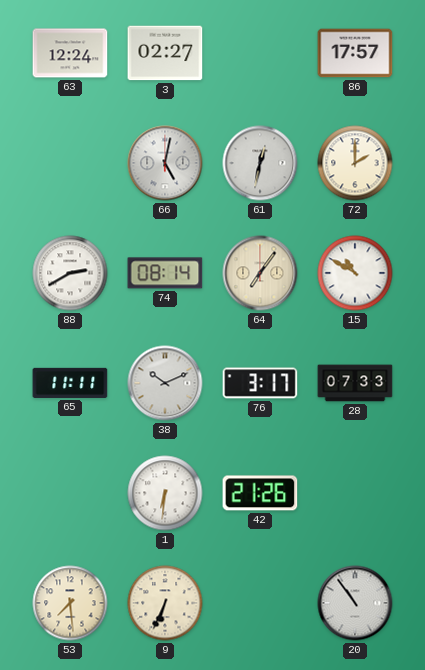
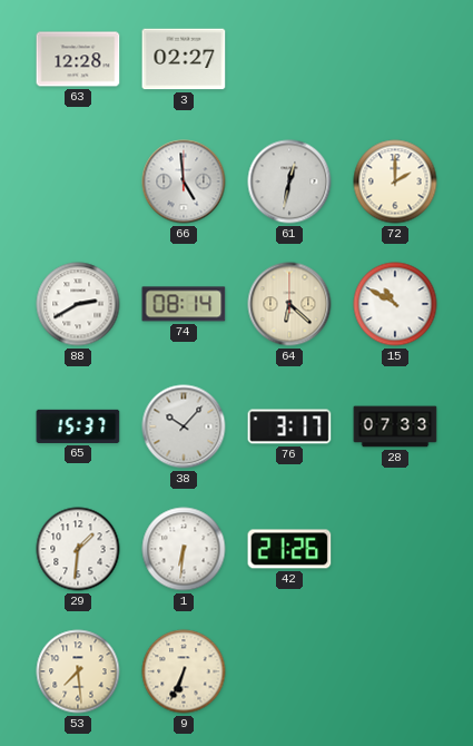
63: 12:24 -> 12:28 (78, 59)
86: 17:57 -> none (355, 53)
66: 5:02 -> 4:59 (184, 181)
64: 7:06 -> 6:22 (289, 304)
65: 11:11 -> 15:37 (78, 426)
38: 10:11 -> 10:07 (184, 426)
29: none -> 1:31 (78, 549)
20: 10:54 -> none (355, 603)
